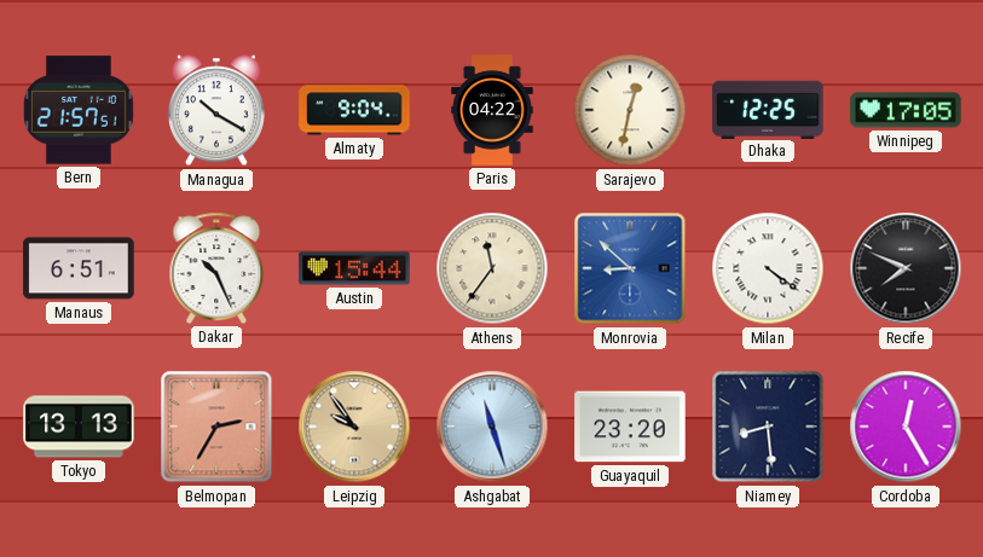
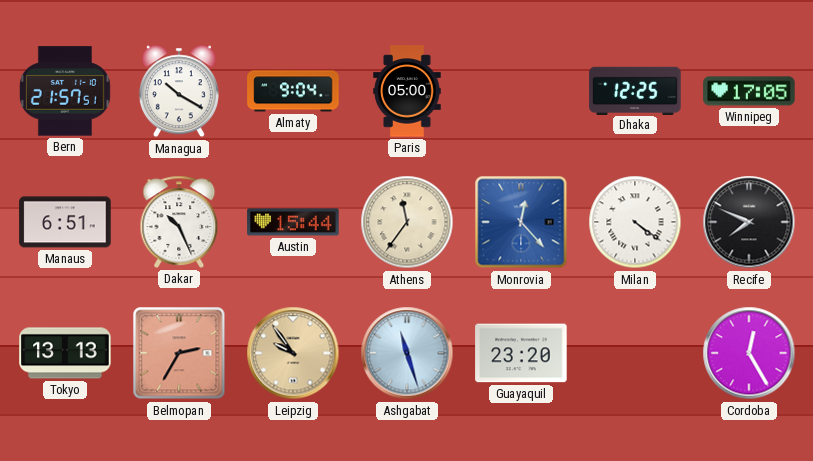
Paris: 04:22 -> 05:00 (407, 91)
Sarajevo: 12:32 -> none (630, 110)
Monrovia: 8:52 -> 12:23 (521, 222)
Niamey: 8:29 -> none (768, 427)
